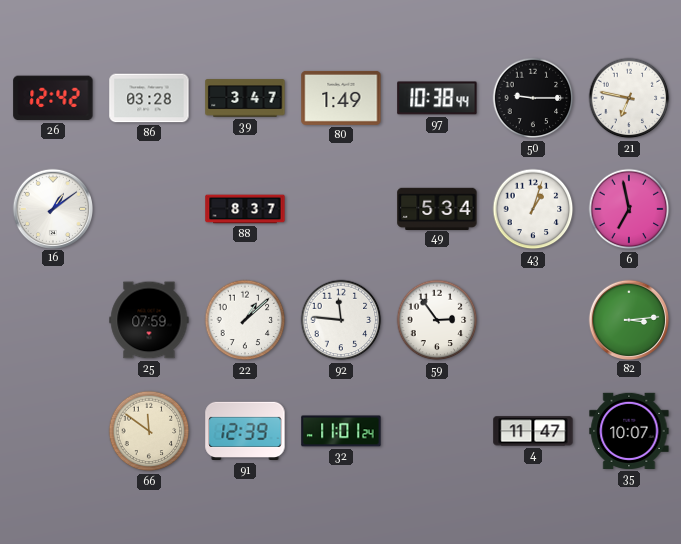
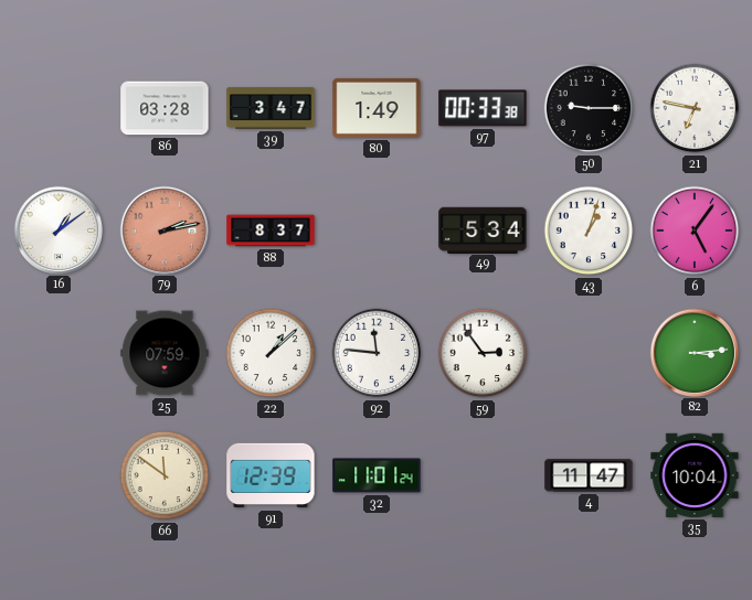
26: 12:42 -> none (53, 98)
97: 10:38 -> 00:33 (483, 108)
79: none -> 2:13 (163, 229)
6: 6:58 -> 5:06 (695, 231)
35: 10:07 -> 10:04 (695, 475)
